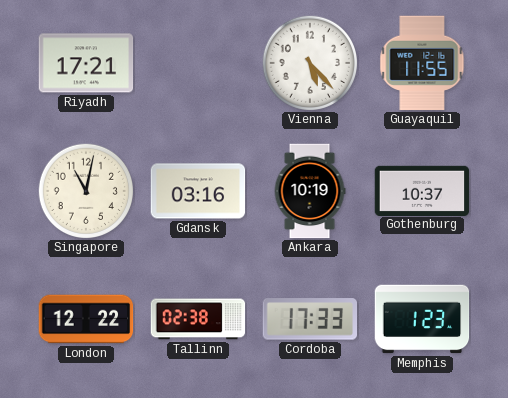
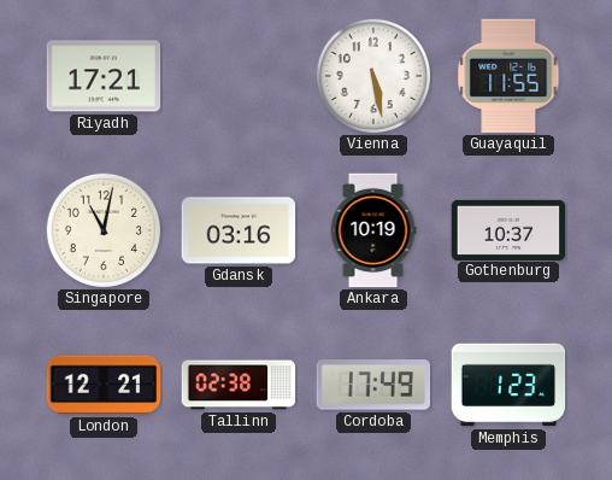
Vienna: 5:23 -> 5:28 (372, 75)
London: 12:22 -> 12:21 (104, 385)
Cordoba: 17:33 -> 17:49 (372, 385)
